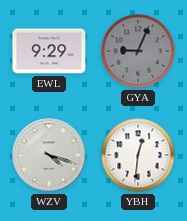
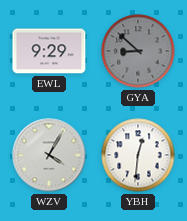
GYA: 9:04 -> 8:52 (138, 51)
WZV: 4:18 -> 4:05 (49, 155)
